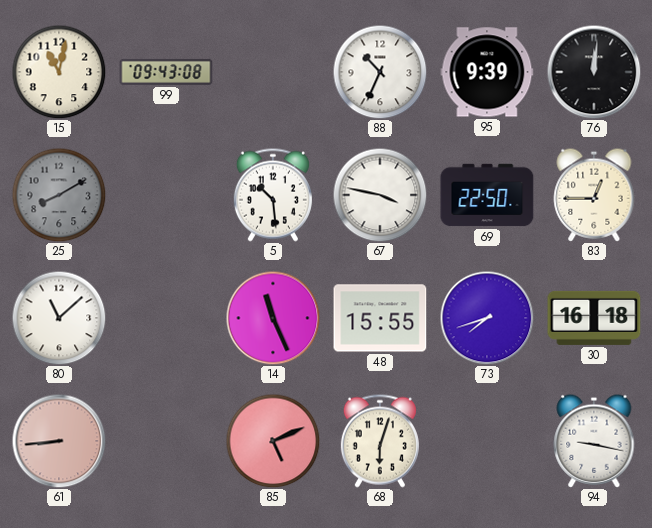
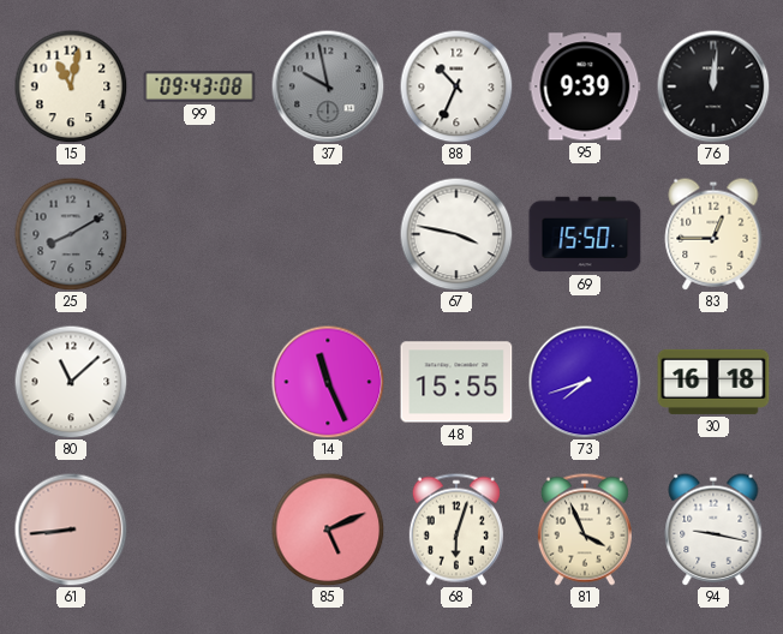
37: none -> 9:58 (328, 86)
5: 10:29 -> none (273, 195)
69: 22:50 -> 15:50 (585, 234)
81: none -> 3:56 (585, 530)
